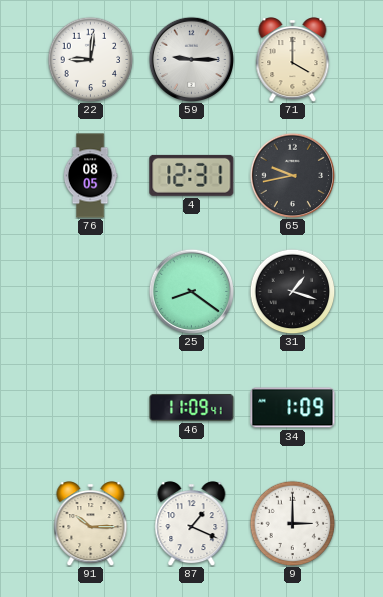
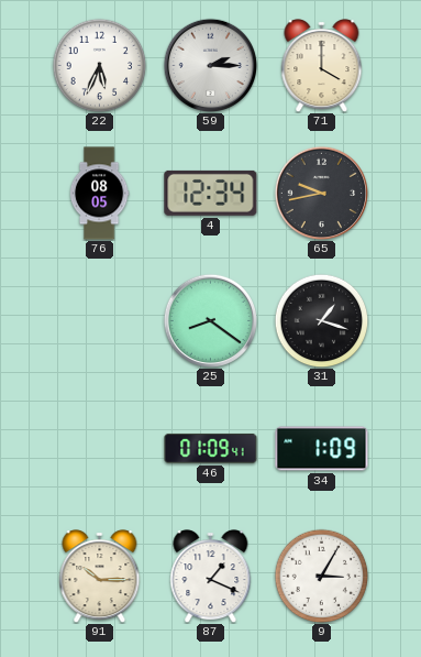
22: 9:01 -> 5:34 (99, 65)
59: 9:15 -> 2:15 (210, 65)
4: 12:31 -> 12:34 (211, 193)
46: 11:09 -> 01:09 (211, 448)
9: 3:00 -> 3:05 (321, 576)
